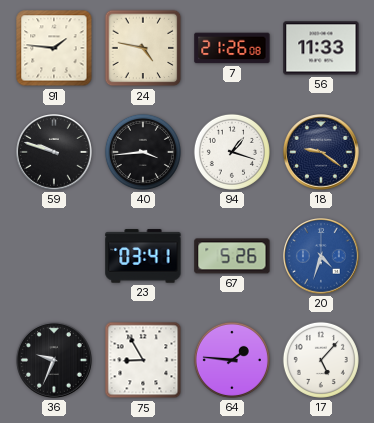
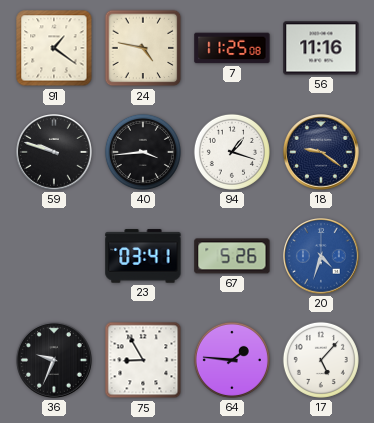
91: 1:46 -> 1:21 (54, 48)
7: 21:26 -> 11:25 (232, 48)
56: 11:33 -> 11:16 (321, 48)
